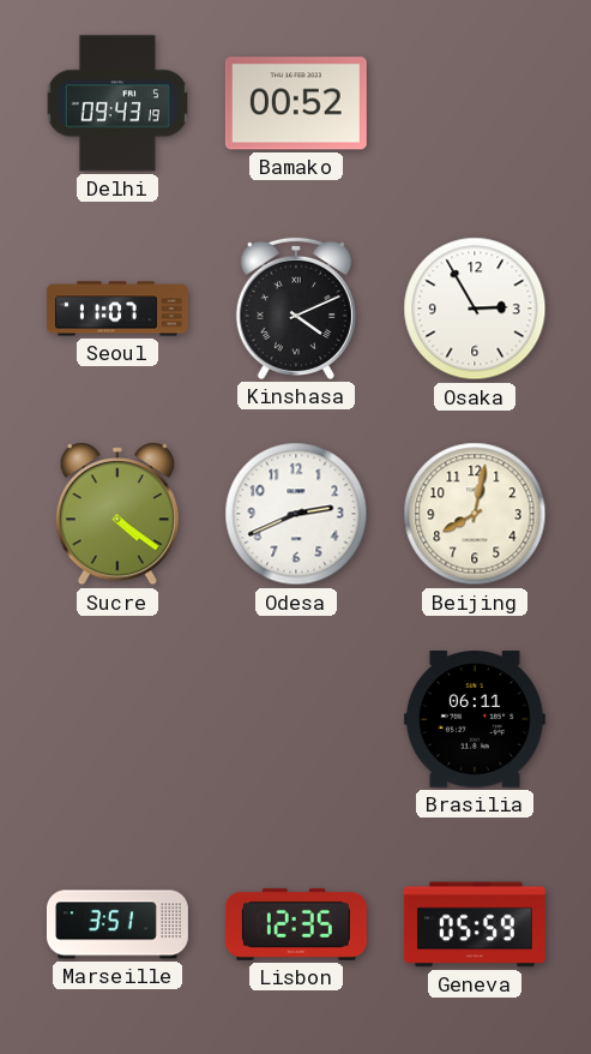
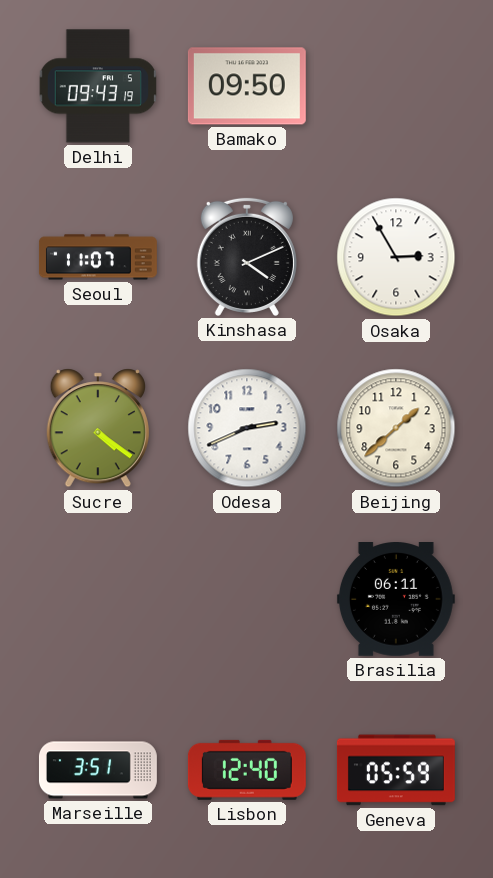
Bamako: 00:52 -> 09:50 (247, 86)
Beijing: 8:02 -> 1:38 (396, 428)
Lisbon: 12:35 -> 12:40 (247, 770)
